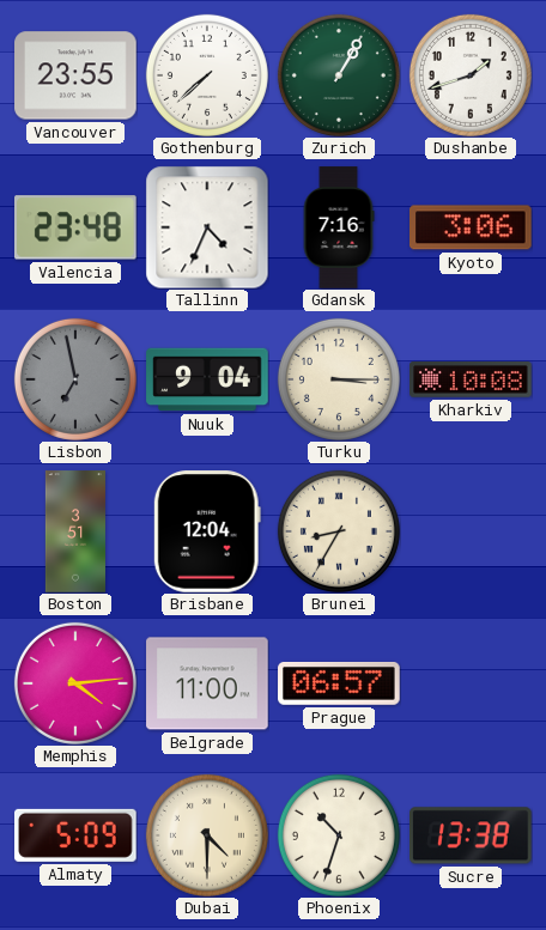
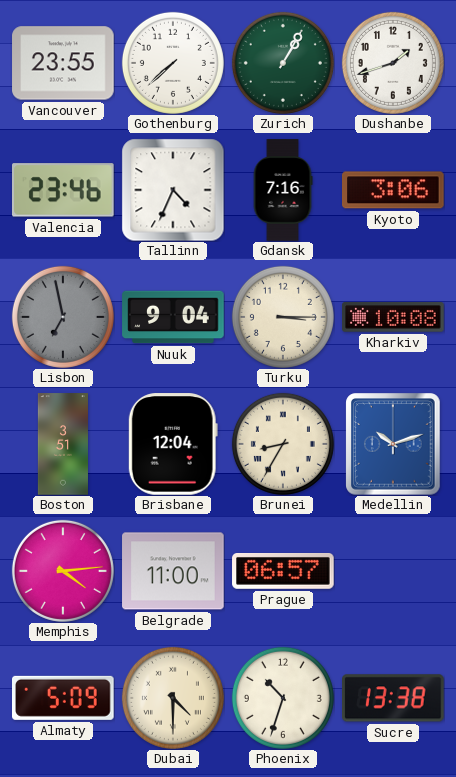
Valencia: 23:48 -> 23:46 (64, 190)
Medellin: none -> 10:12 (393, 444)
